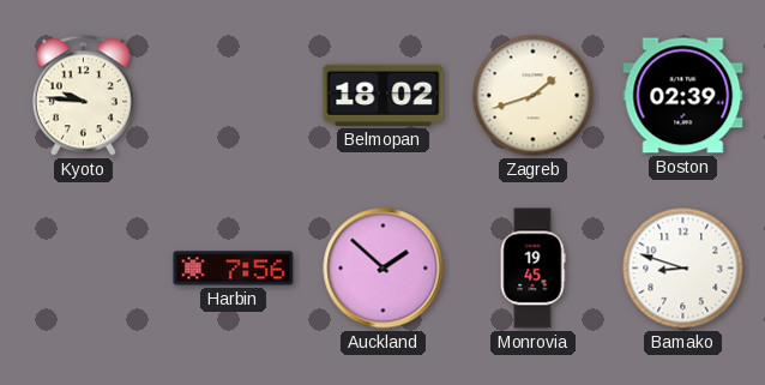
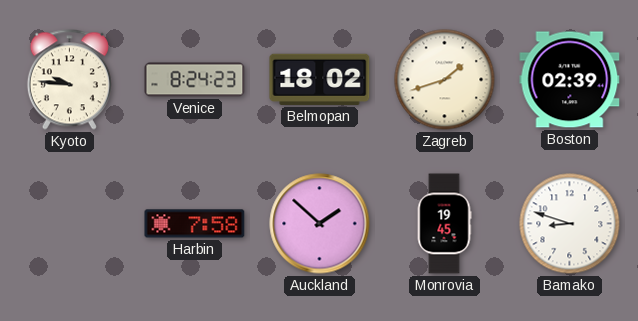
Venice: none -> 8:24 (195, 80)
Harbin: 7:56 -> 7:58 (195, 224)
